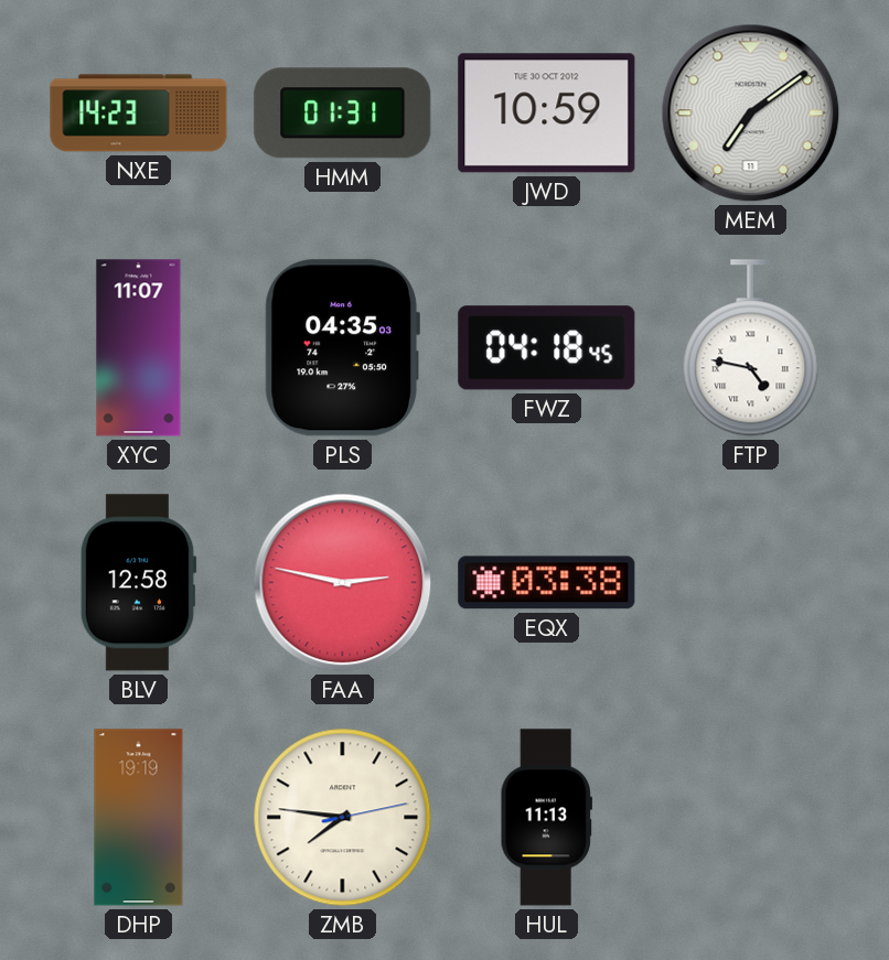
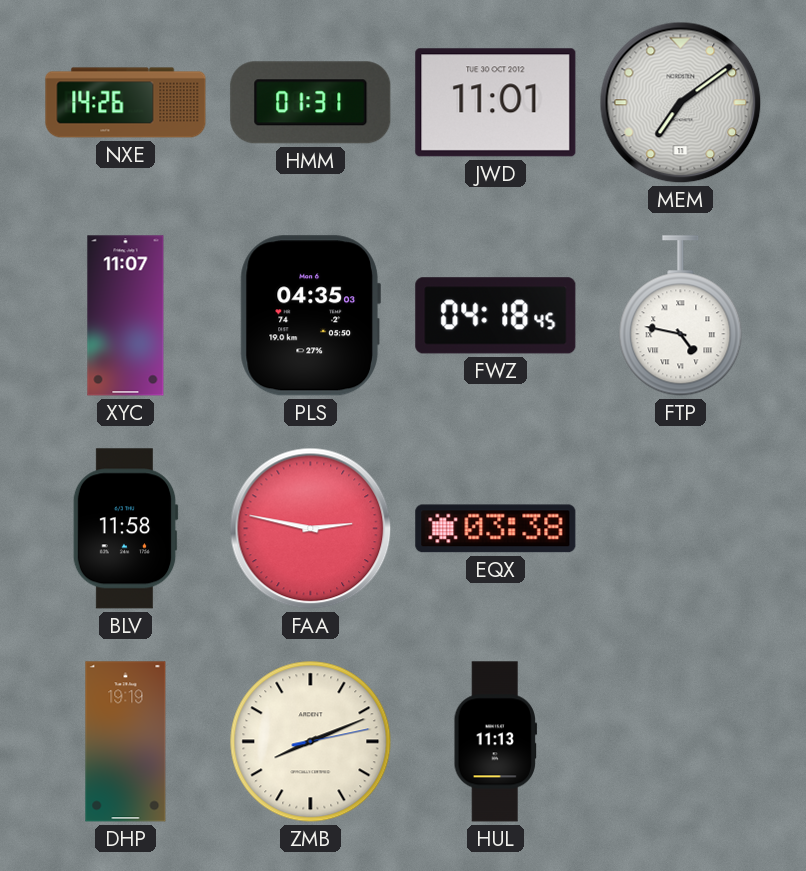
NXE: 14:23 -> 14:26 (126, 103)
JWD: 10:59 -> 11:01 (496, 103)
BLV: 12:58 -> 11:58 (125, 529)
ZMB: 7:46 -> 8:11 (311, 742)
